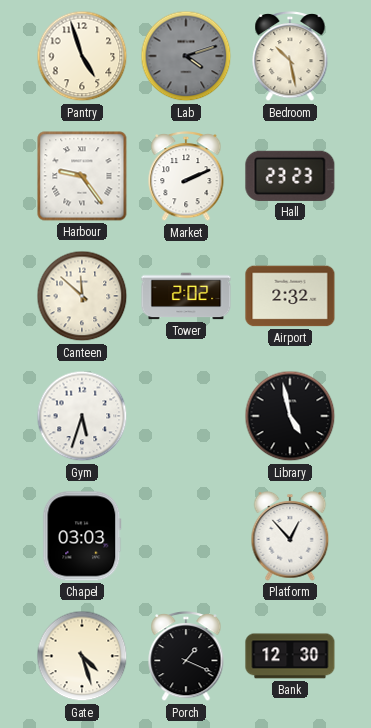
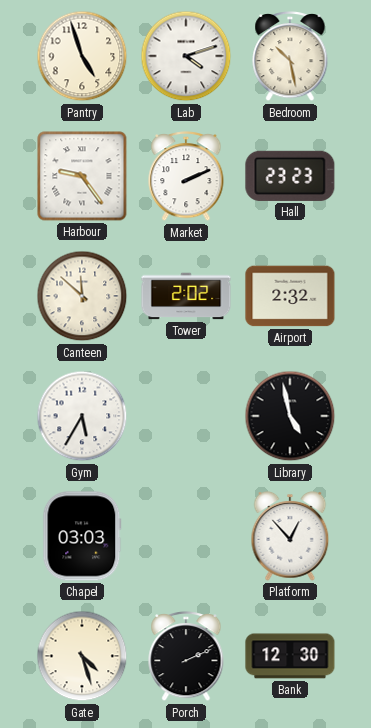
Lab dial: grey -> white (186, 56)
Gym: 5:33 -> 5:35 (82, 416)
Porch: 1:19 -> 2:11 (186, 657)
